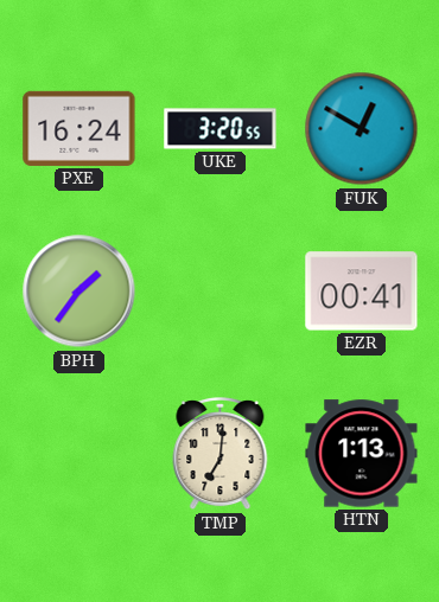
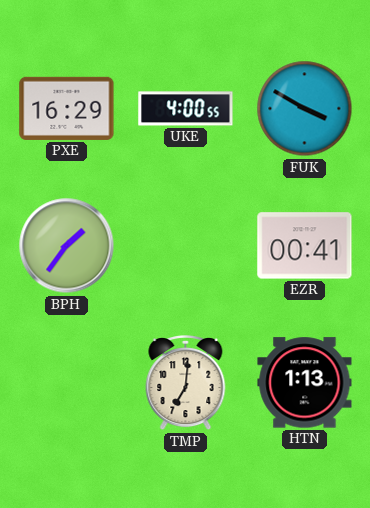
PXE: 16:24 -> 16:29 (67, 108)
UKE: 3:20 -> 4:00 (186, 109)
FUK: 12:50 -> 3:50 (305, 109)
